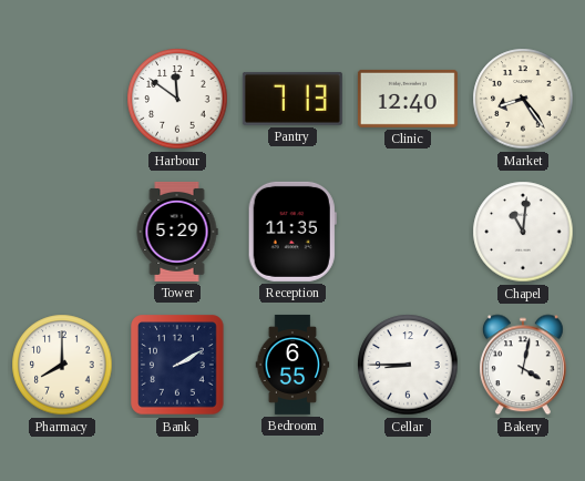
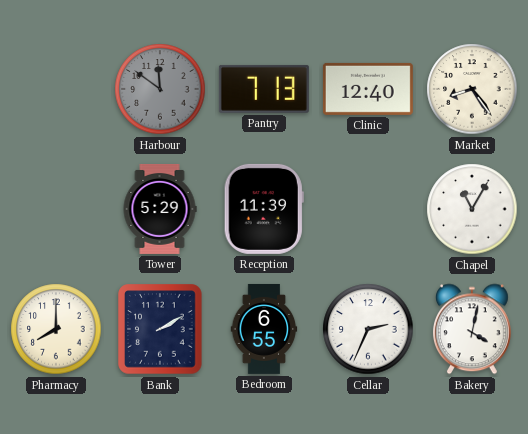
Harbour dial: white -> grey (160, 89)
Reception: 11:35 -> 11:39 (264, 209)
Chapel: 11:01 -> 11:05 (472, 209)
Cellar: 8:45 -> 2:34 (368, 329)
